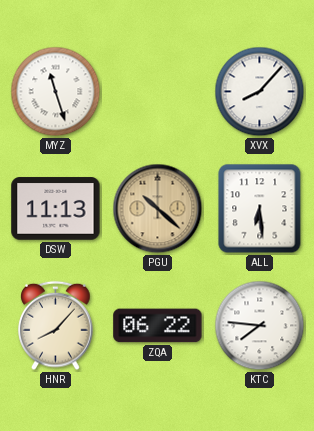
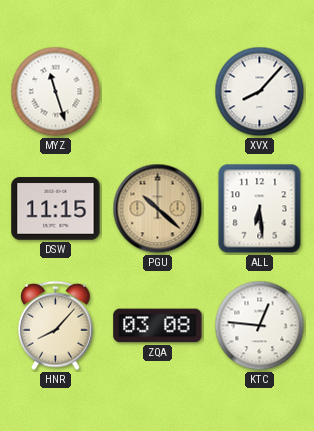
DSW: 11:13 -> 11:15 (56, 209)
ZQA: 06:22 -> 03:08 (158, 326)
KTC: 7:46 -> 12:46 (260, 326)
